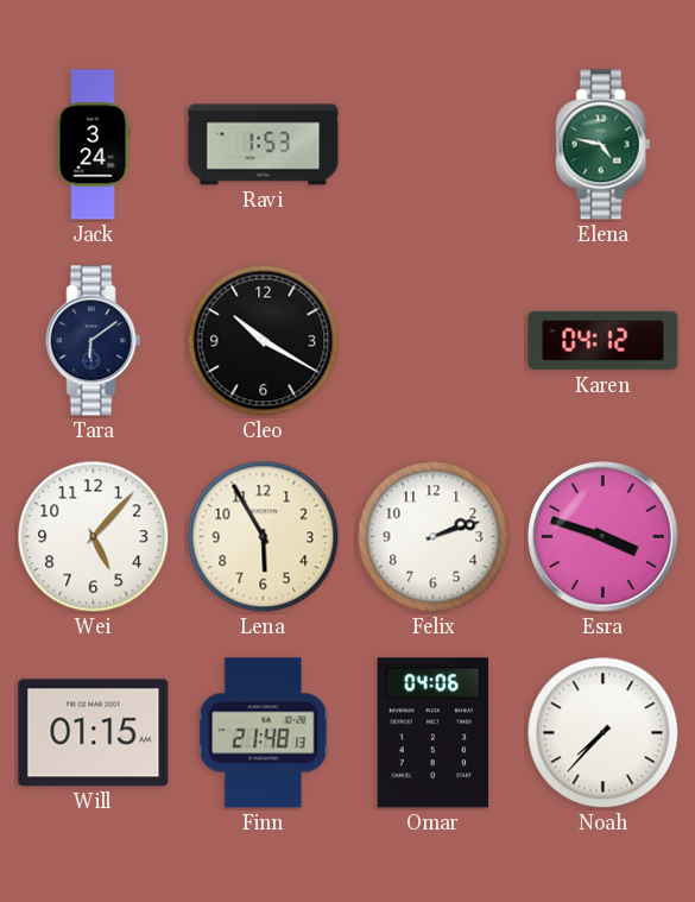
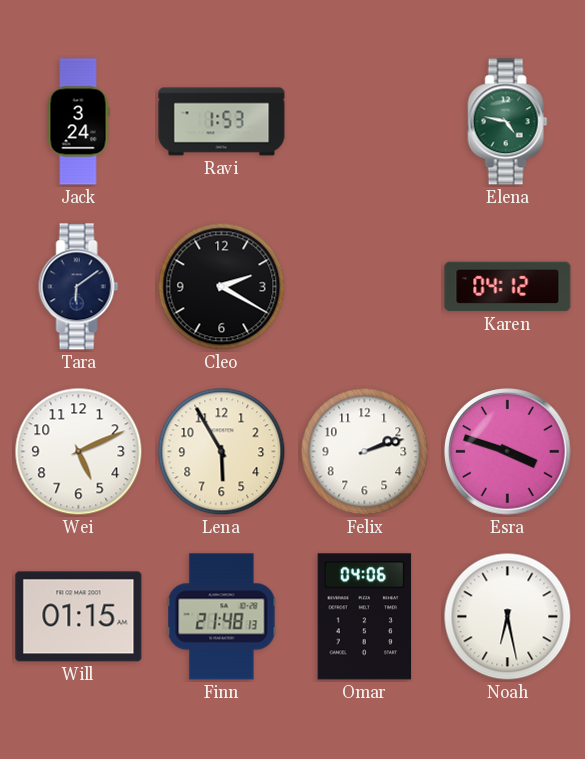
Cleo: 10:20 -> 2:20 (222, 287)
Wei: 5:07 -> 5:11 (79, 452)
Noah: 7:37 -> 6:28 (508, 617)
